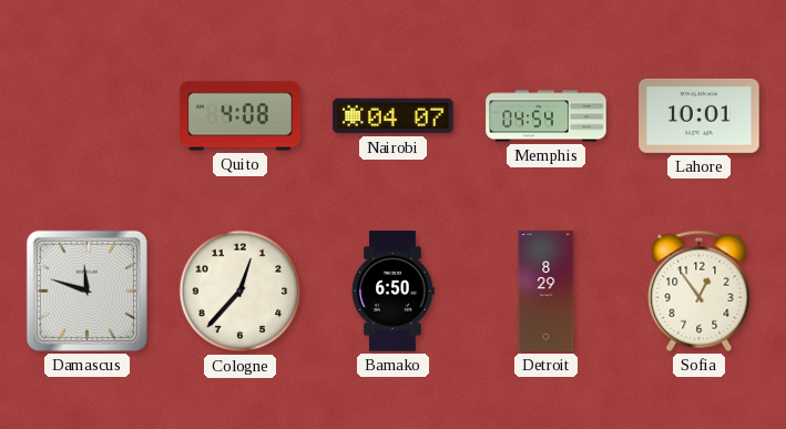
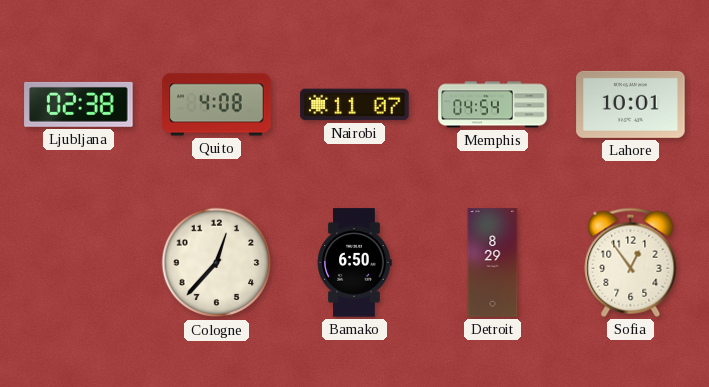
Ljubljana: none -> 02:38 (79, 104)
Nairobi: 04:07 -> 11:07 (355, 105)
Damascus: 11:48 -> none (86, 290)
